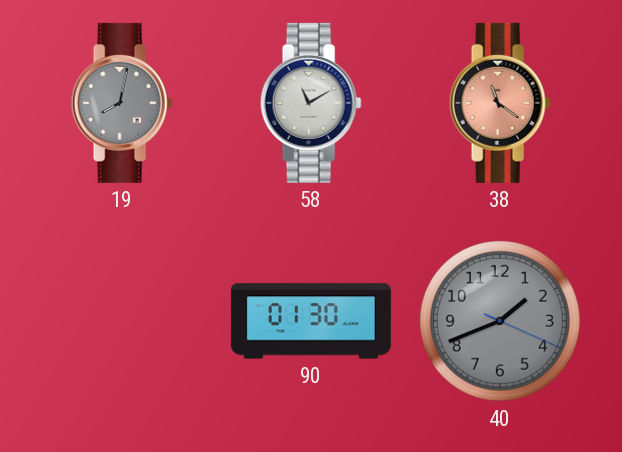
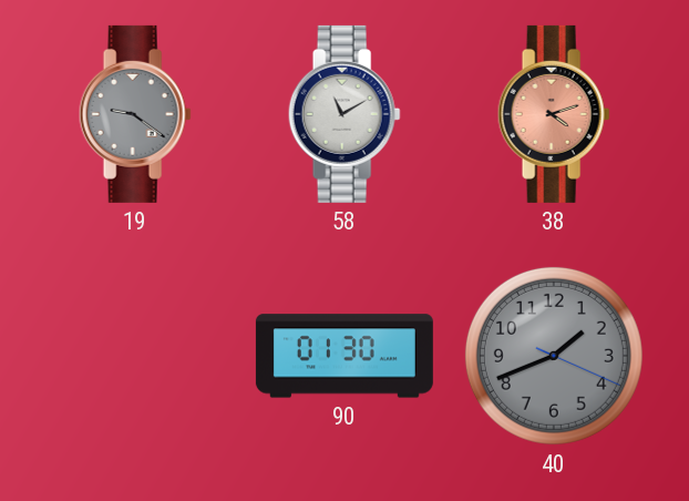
19: 8:02 -> 9:21 (135, 114)
38: 11:21 -> 4:12 (554, 114)
